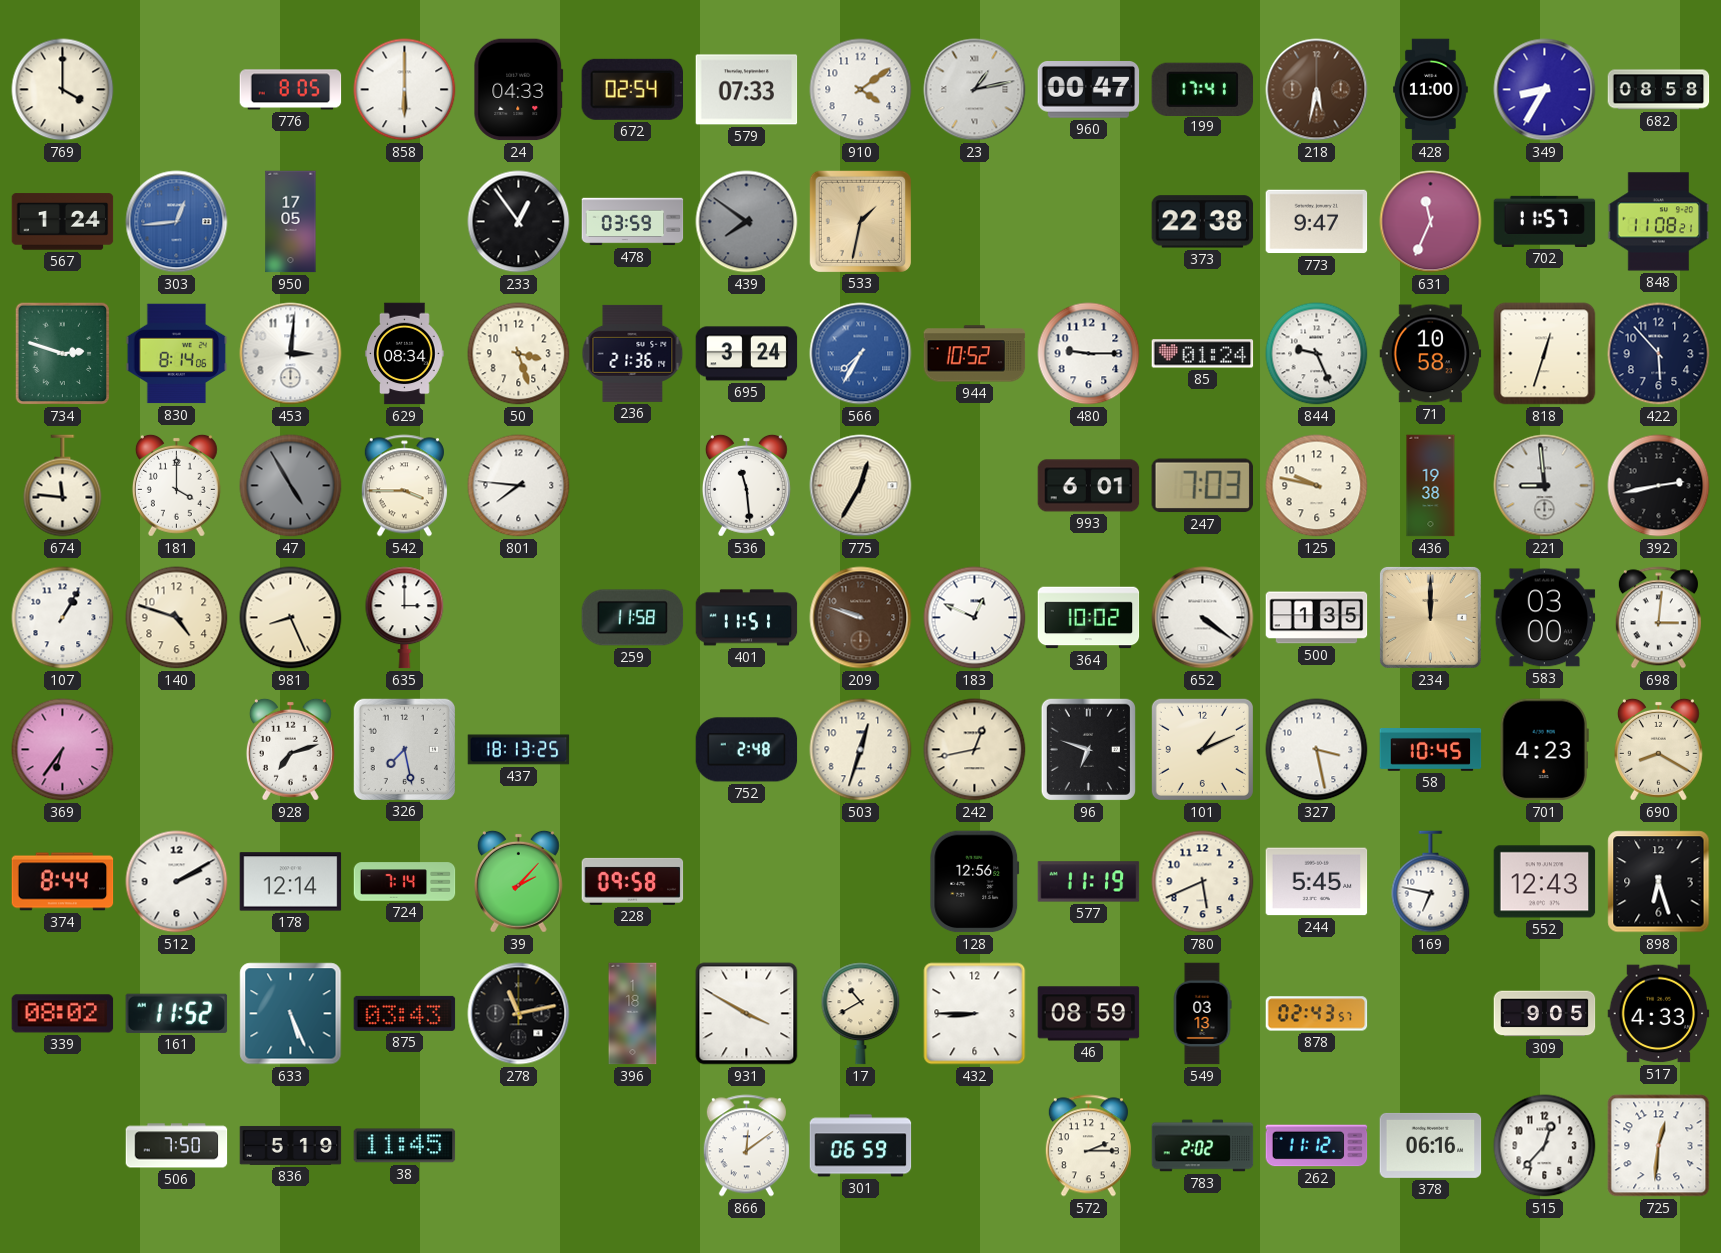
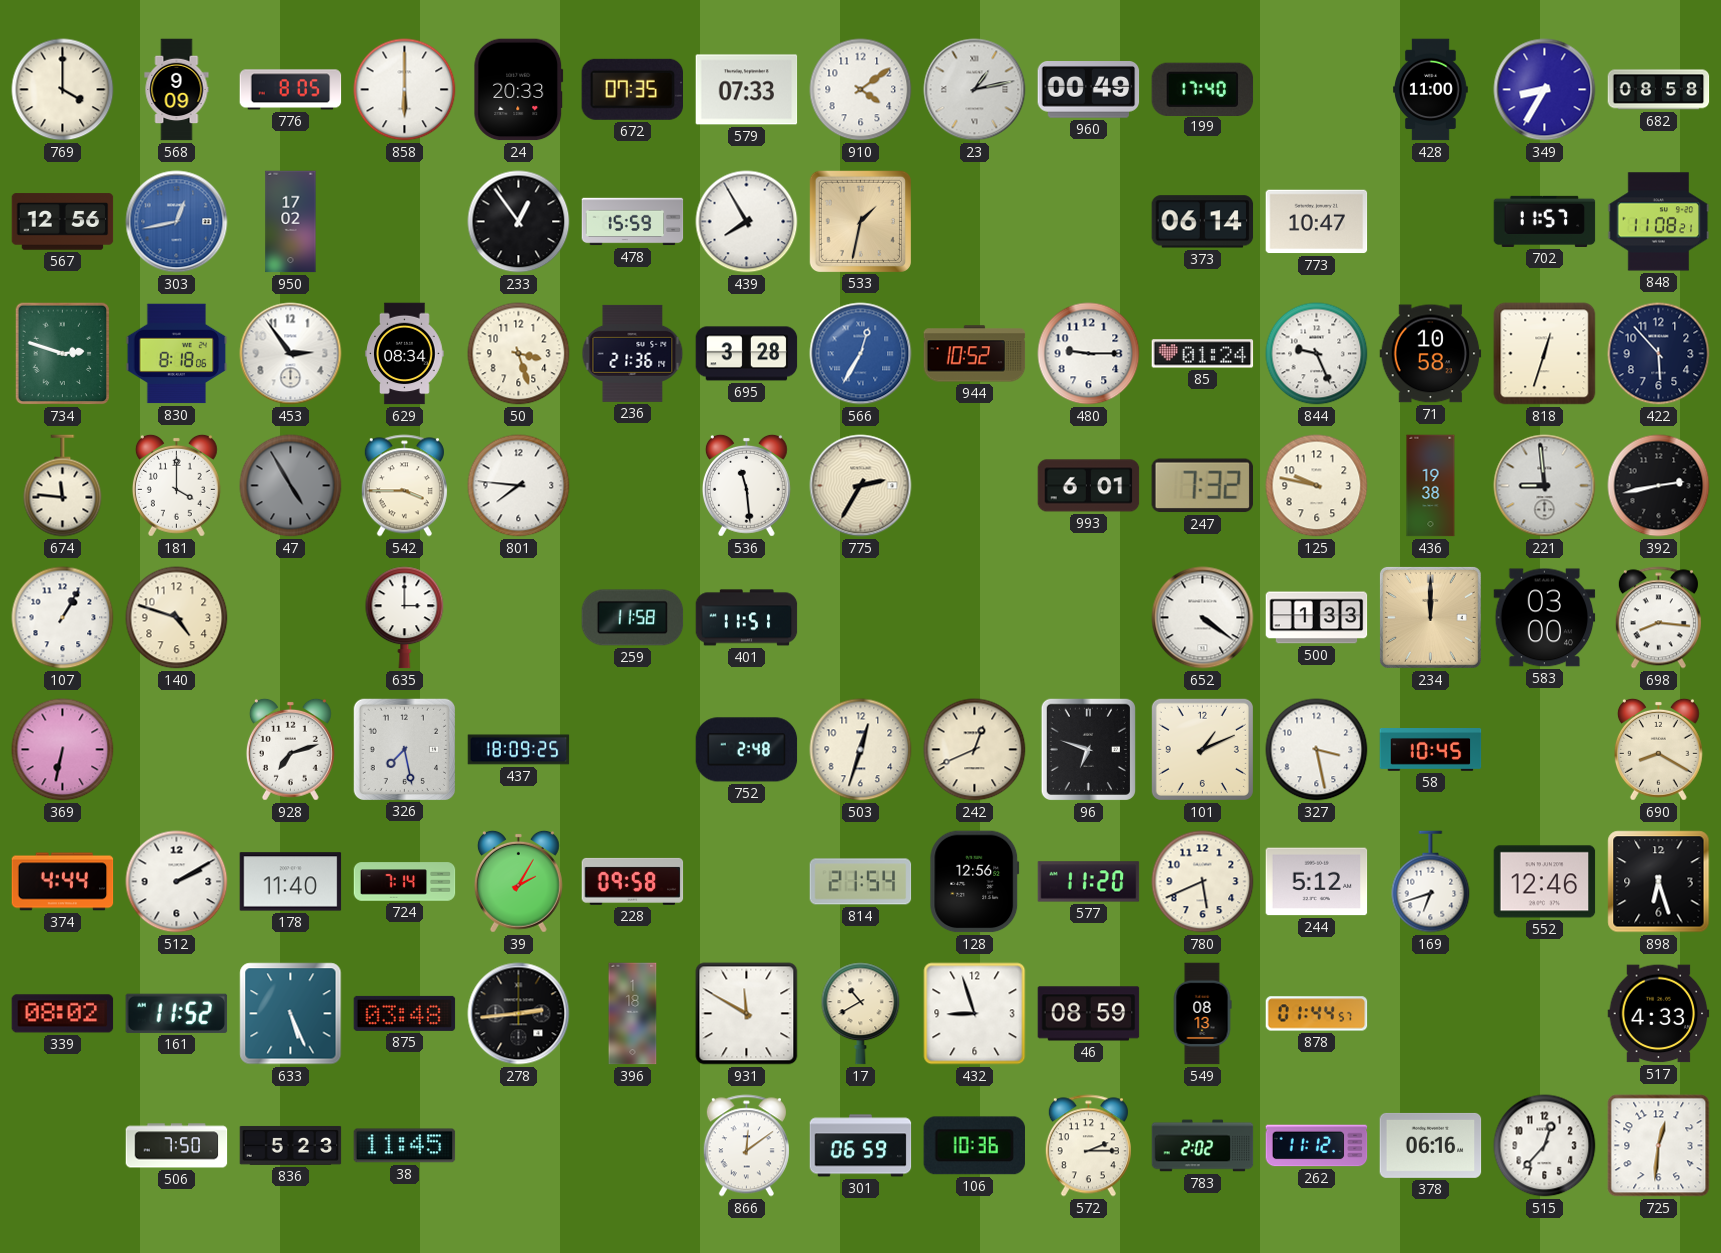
568: none -> 9:09 (177, 90)
24: 04:33 -> 20:33 (519, 90)
672: 02:54 -> 07:35 (632, 89)
960: 00:47 -> 00:49 (1089, 90)
199: 17:41 -> 17:40 (1203, 89)
218: 5:32 -> none (1317, 90)
567: 1:24 -> 12:56 (63, 222)
303: 12:44 -> 12:43 (177, 222)
950: 17:05 -> 17:02 (291, 222)
478: 03:59 -> 15:59 (633, 222)
439: 7:51 -> 7:55 (747, 222)
439 dial: grey -> white (747, 222)
373: 22:38 -> 06:14 (1203, 222)
773: 9:47 -> 10:47 (1317, 222)
631: 11:34 -> none (1431, 222)
830: 8:14 -> 8:18 (177, 354)
453: 3:01 -> 2:54 (291, 354)
695: 3:24 -> 3:28 (747, 354)
566: 7:35 -> 12:35 (861, 354)
775: 12:35 -> 2:35 (861, 486)
247: 7:03 -> 7:32 (1202, 486)
981: 8:26 -> none (291, 618)
209: 9:48 -> none (861, 618)
183: 12:49 -> none (975, 618)
364: 10:02 -> none (1089, 618)
500: 1:35 -> 1:33 (1317, 618)
698: 3:01 -> 8:16 (1658, 618)
369: 6:36 -> 6:32 (63, 750)
437: 18:13 -> 18:09 (519, 750)
242: 12:43 -> 12:41 (975, 750)
701: 4:23 -> none (1544, 750)
374: 8:44 -> 4:44 (63, 882)
178: 12:14 -> 11:40 (291, 882)
39: 2:07 -> 2:05 (518, 881)
814: none -> 21:54 (861, 882)
577: 11:19 -> 11:20 (1089, 882)
244: 5:45 -> 5:12 (1317, 882)
169: 6:47 -> 6:42 (1431, 882)
552: 12:43 -> 12:46 (1545, 882)
875: 03:43 -> 03:48 (405, 1013)
278: 11:13 -> 2:44 (519, 1014)
931: 3:50 -> 11:50 (747, 1014)
432: 8:45 -> 8:57 (975, 1014)
549: 03:13 -> 08:13 (1202, 1014)
878: 02:43 -> 01:44 (1317, 1014)
309: 9:05 -> none (1545, 1014)
836: 5:19 -> 5:23 (291, 1145)
106: none -> 10:36 (974, 1146)
